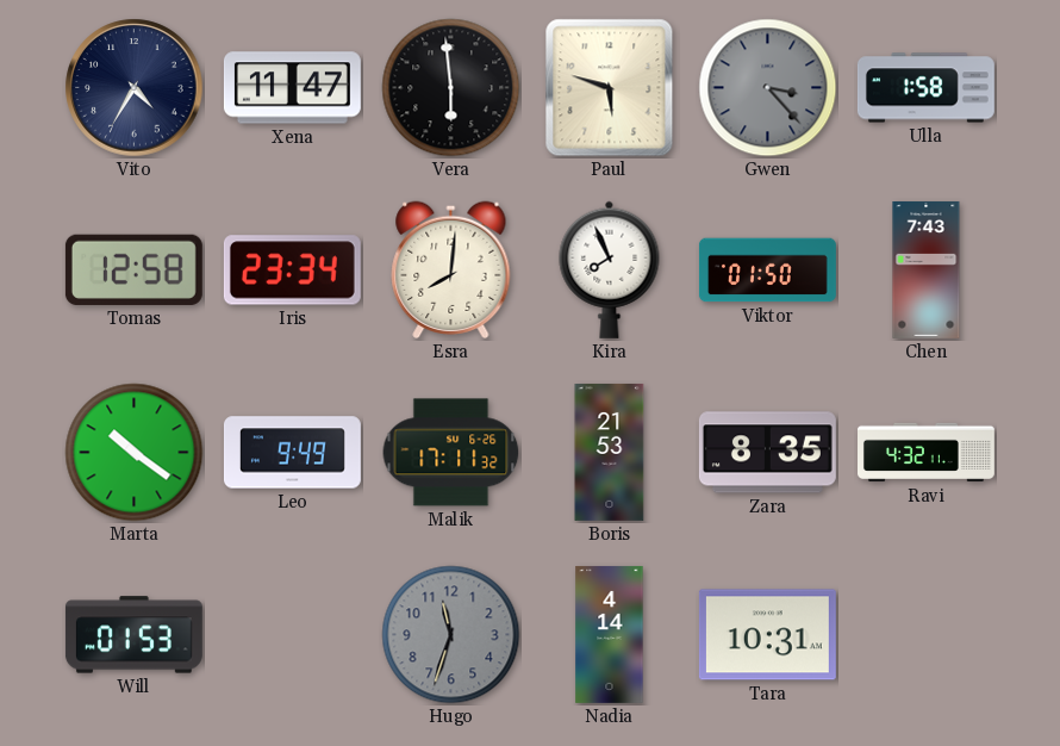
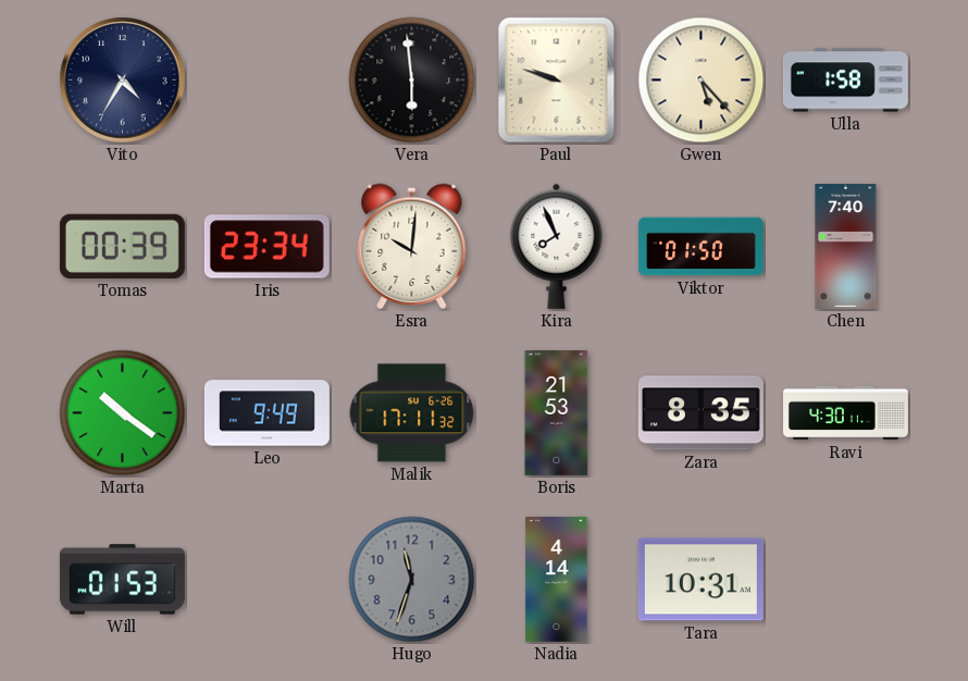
Xena: 11:47 -> none (292, 88)
Paul: 5:48 -> 9:48 (557, 81)
Gwen: 3:23 -> 5:23 (702, 81)
Gwen dial: grey -> cream (702, 81)
Tomas: 12:58 -> 00:39 (122, 246)
Esra: 8:01 -> 10:01 (412, 246)
Chen: 7:43 -> 7:40 (846, 246)
Ravi: 4:32 -> 4:30 (846, 413)
